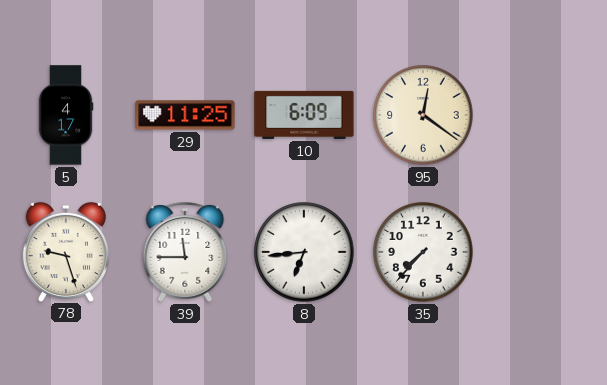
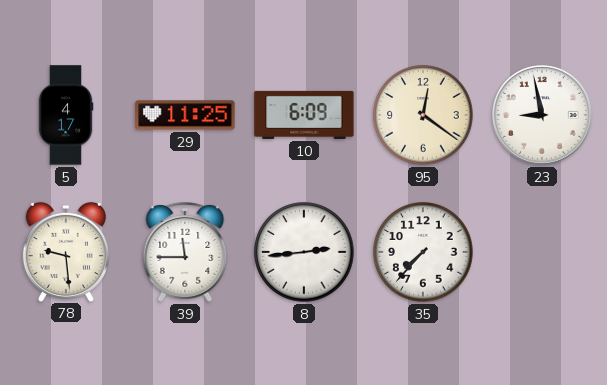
23: none -> 8:58 (542, 115)
78: 9:27 -> 9:29 (66, 251)
8: 6:44 -> 2:44 (304, 252)
